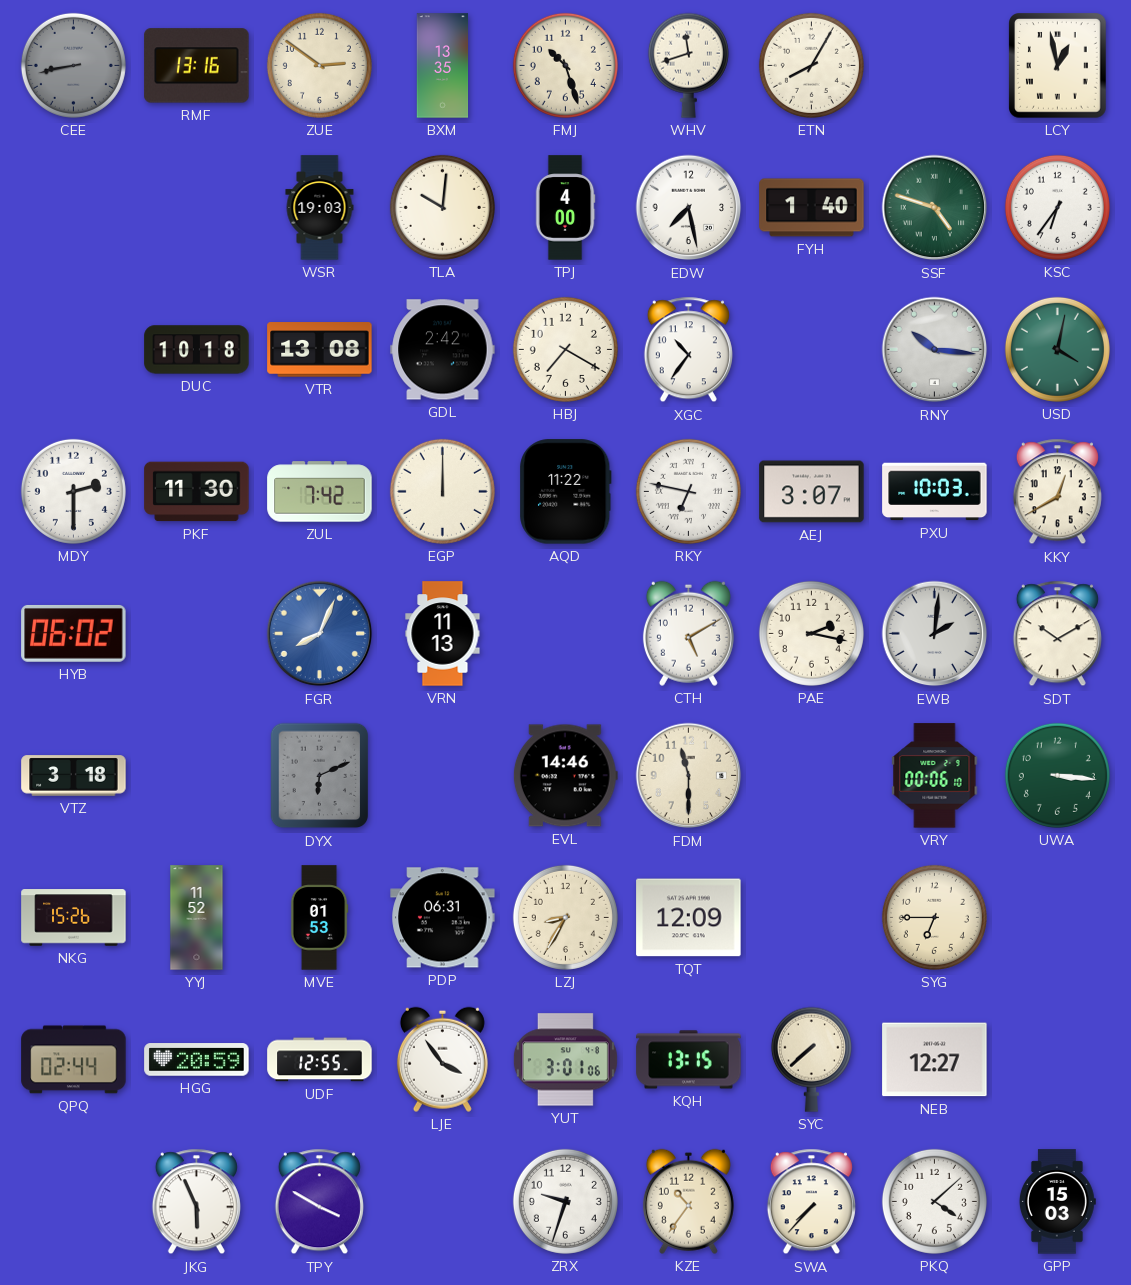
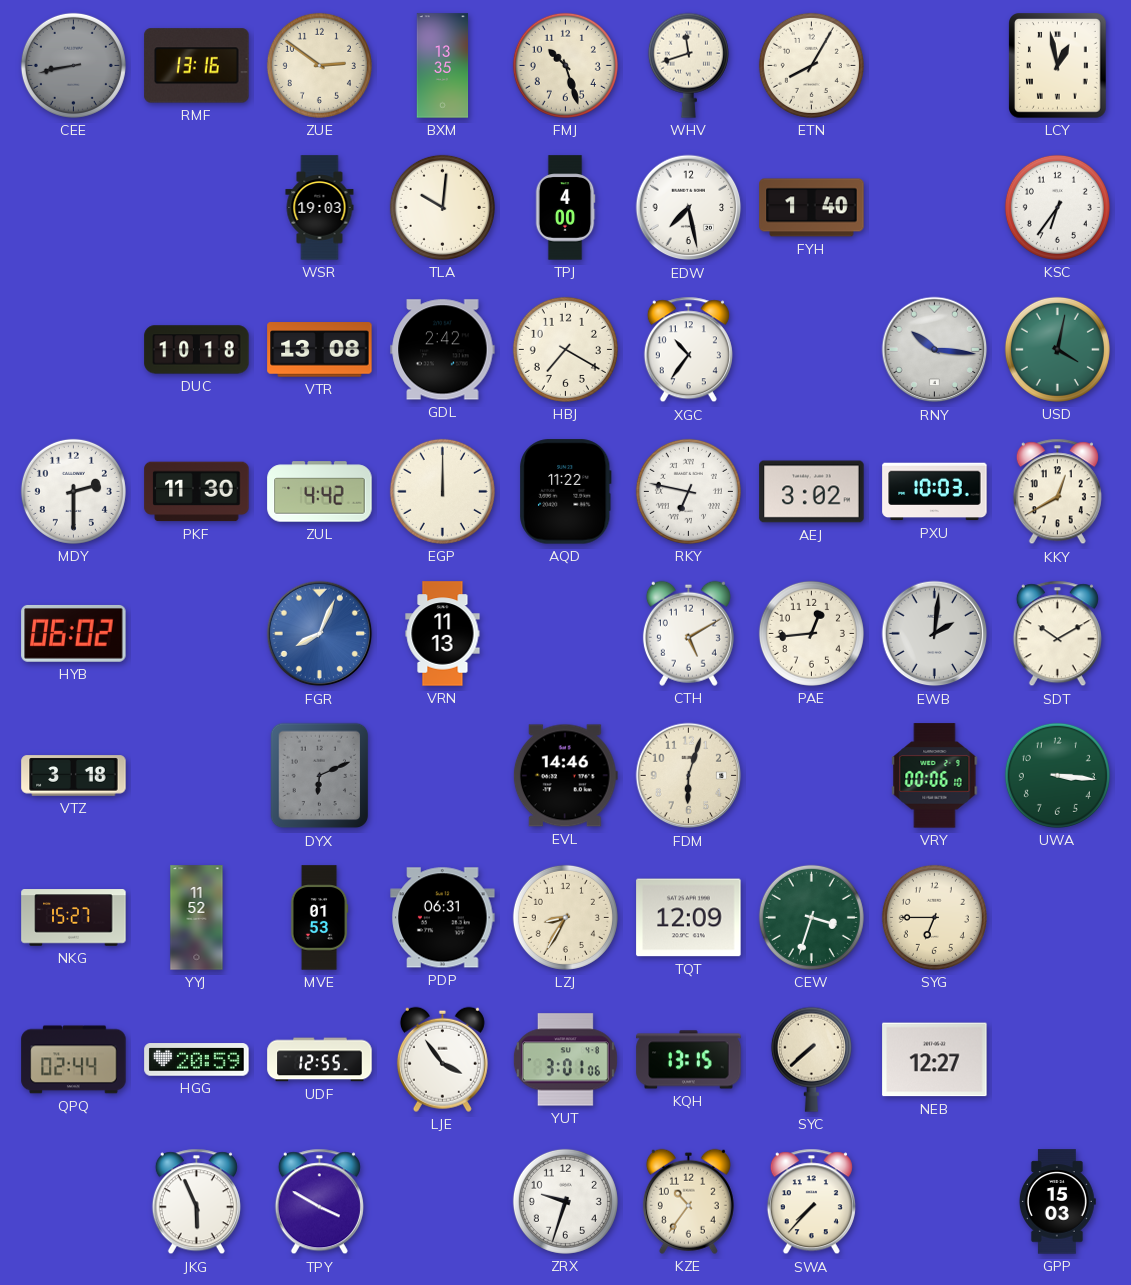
SSF: 4:48 -> none (935, 208)
ZUL: 7:42 -> 4:42 (320, 492)
AEJ: 3:07 -> 3:02 (812, 492)
PAE: 2:17 -> 12:44 (811, 633)
FDM: 11:30 -> 6:03 (689, 776)
NKG: 15:26 -> 15:27 (74, 918)
CEW: none -> 3:33 (811, 917)
PKQ: 4:08 -> none (934, 1201)
